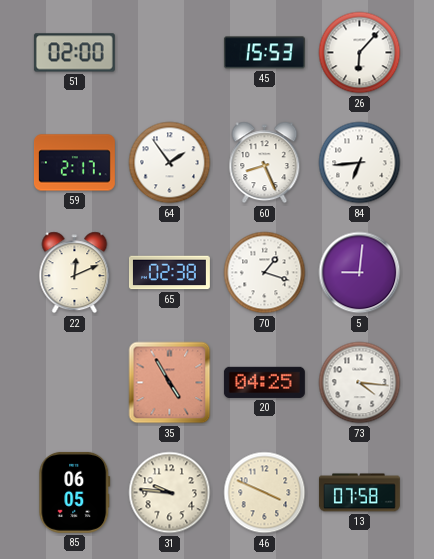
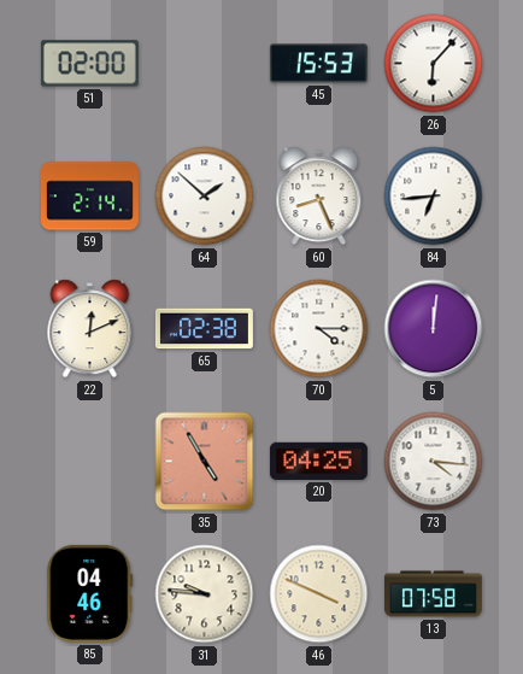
59: 2:17 -> 2:14 (89, 197)
64: 1:54 -> 1:52 (205, 197)
70: 1:18 -> 4:15 (319, 329)
5: 9:01 -> 12:01 (434, 329)
85: 06:05 -> 04:46 (90, 593)
